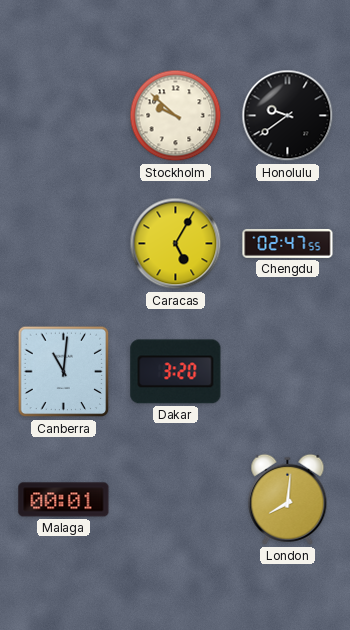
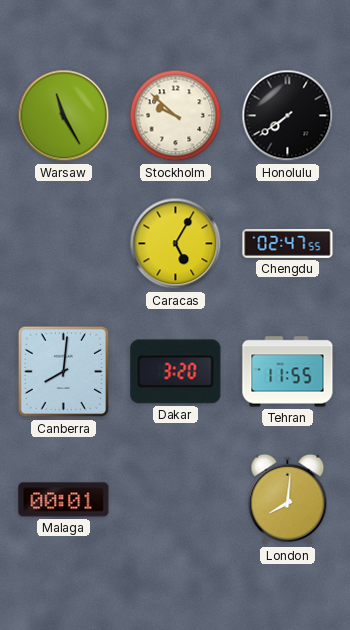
Warsaw: none -> 11:25 (64, 116)
Honolulu: 9:39 -> 7:39 (288, 116)
Canberra: 11:01 -> 8:01 (64, 372)
Tehran: none -> 11:55 (288, 372)
